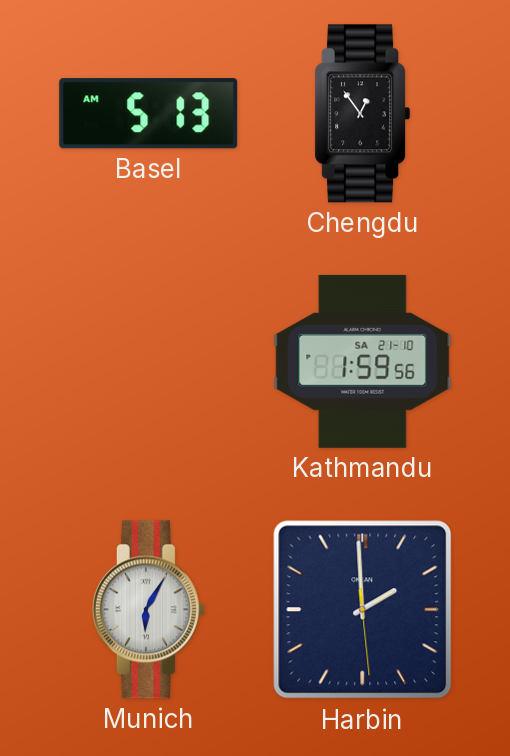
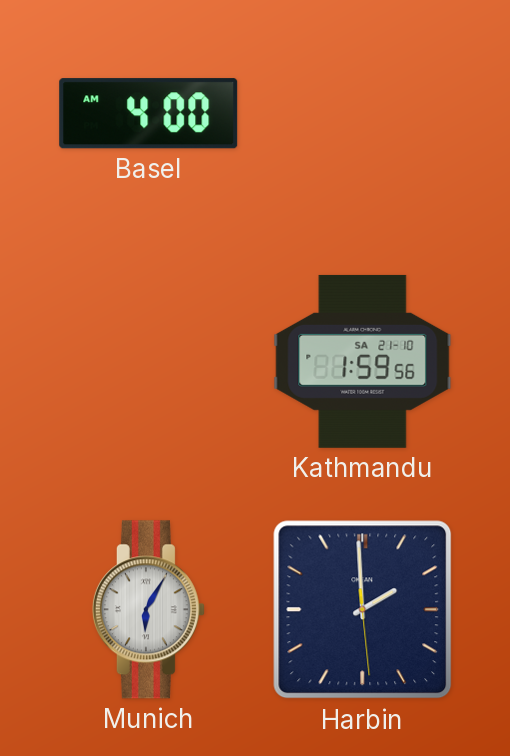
Basel: 5:13 -> 4:00 (149, 114)
Chengdu: 12:54 -> none (363, 114)
